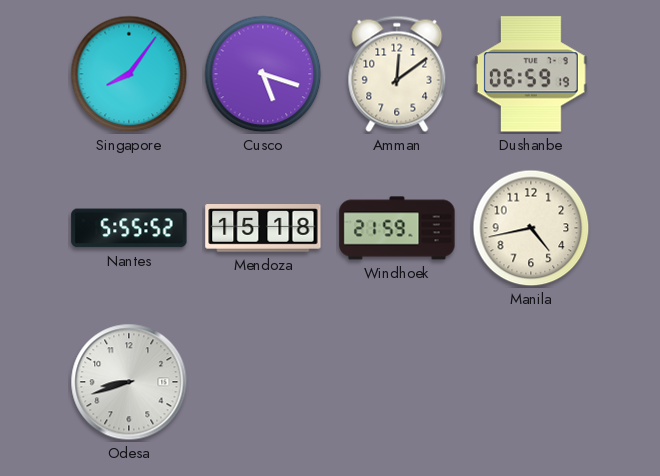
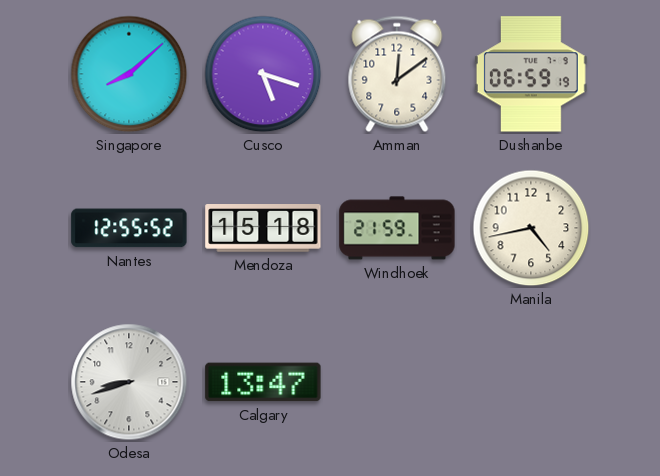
Singapore: 8:06 -> 8:08 (129, 74)
Nantes: 5:55 -> 12:55 (129, 228)
Calgary: none -> 13:47 (263, 382)
